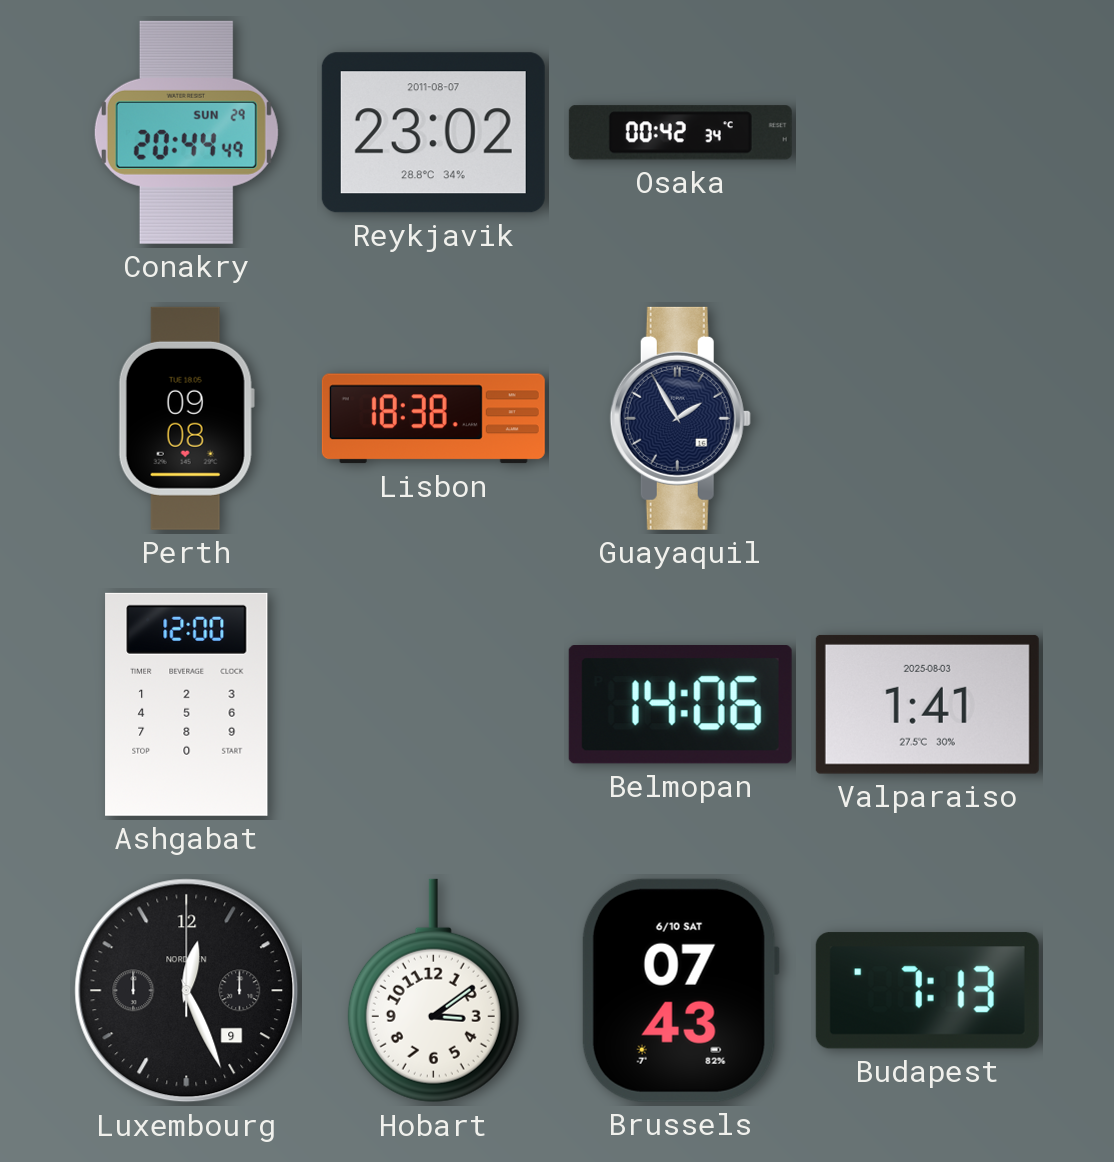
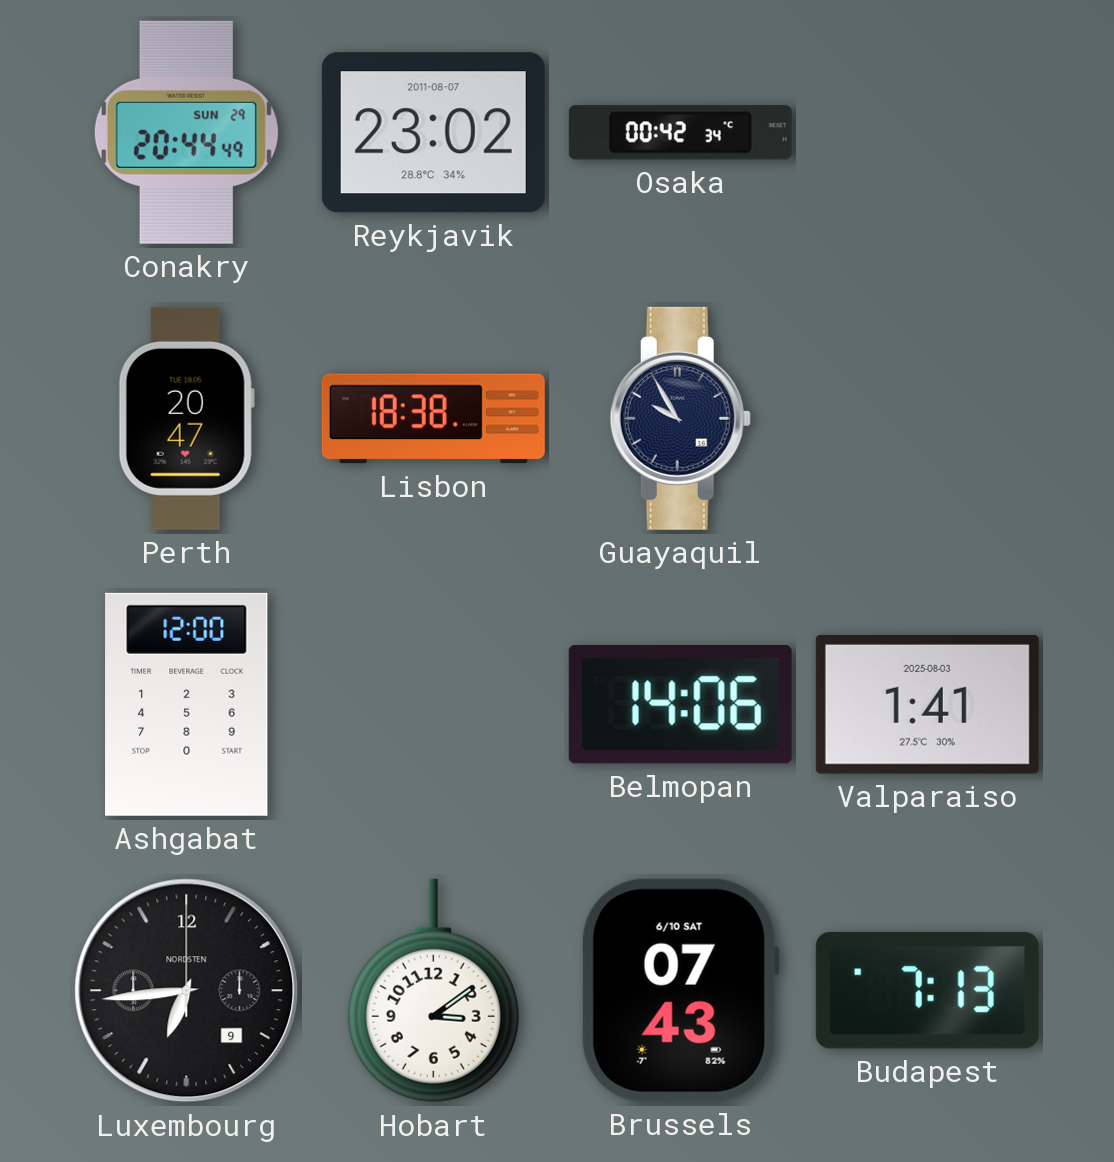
Perth: 09:08 -> 20:47 (186, 418)
Guayaquil: 1:55 -> 9:55 (680, 418)
Luxembourg: 12:26 -> 6:44 (187, 991)
